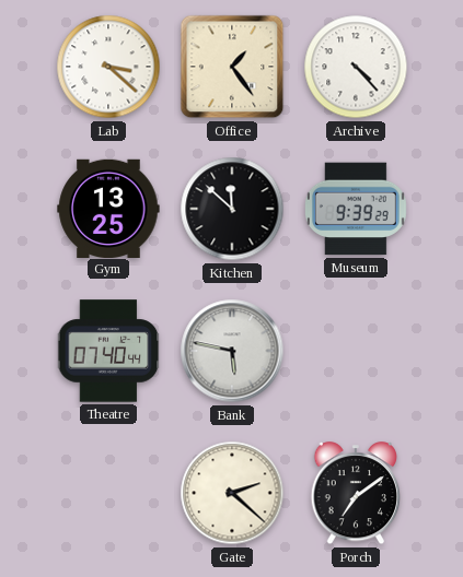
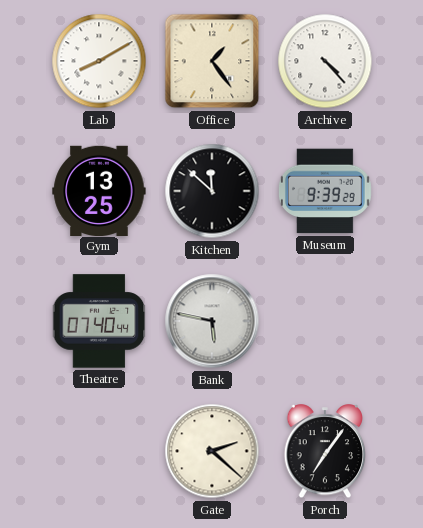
Lab: 3:22 -> 8:10 (99, 61)
Porch: 7:09 -> 7:06 (325, 452)
